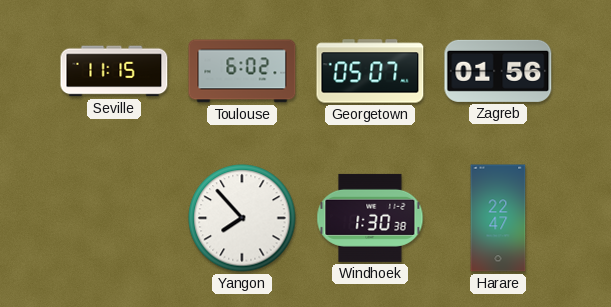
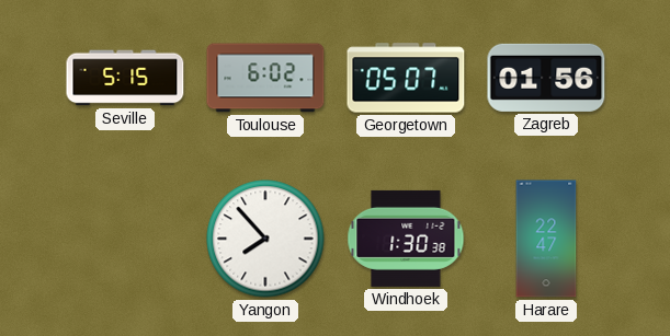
Seville: 11:15 -> 5:15 (125, 78)
